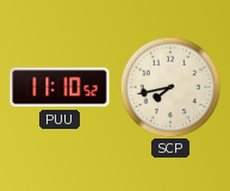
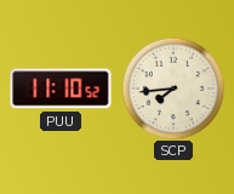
SCP: 7:43 -> 7:44 (173, 89)
